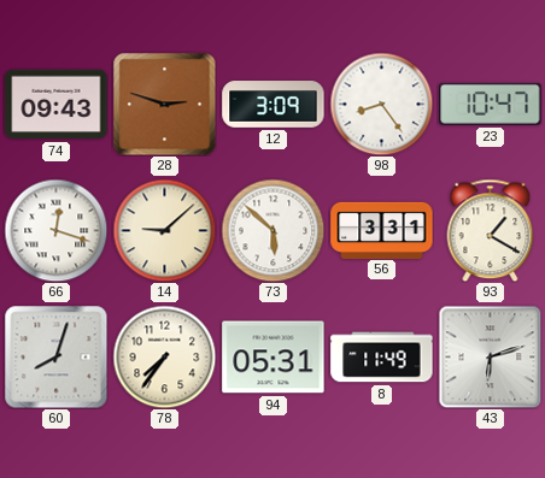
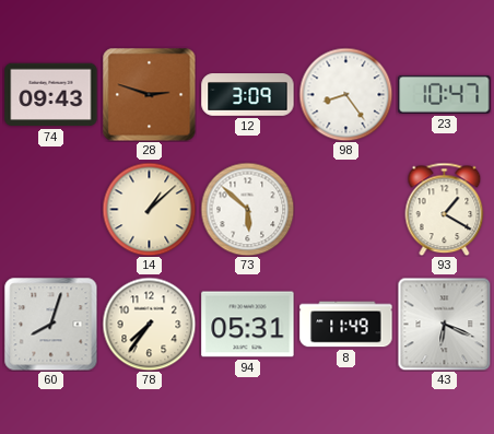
66: 12:18 -> none (55, 230)
14: 9:08 -> 1:08 (149, 209)
56: 3:31 -> none (382, 230)
43: 6:12 -> 6:19 (444, 324)
